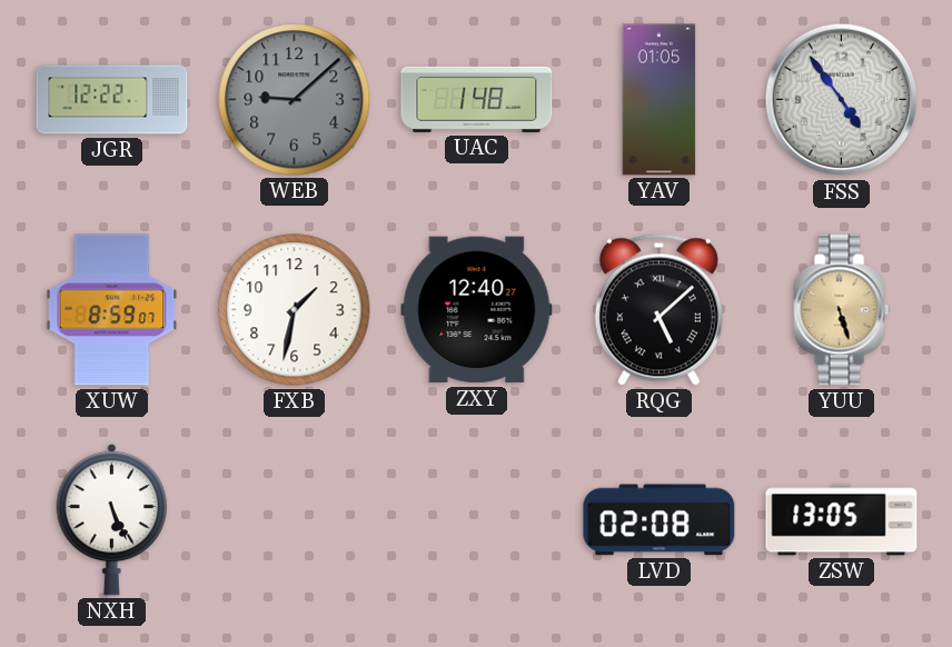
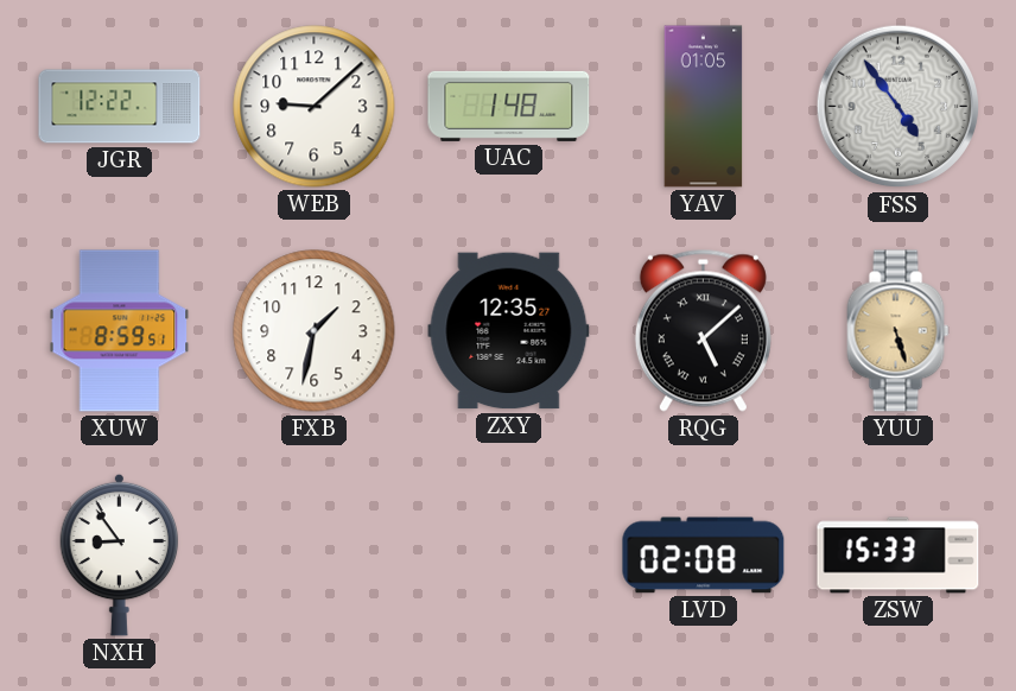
WEB dial: grey -> white (315, 107)
XUW: 8:59:07 -> 8:59:51 (120, 331)
ZXY: 12:40 -> 12:35 (509, 331)
NXH: 5:26 -> 8:54 (120, 554)
ZSW: 13:05 -> 15:33 (898, 556)
